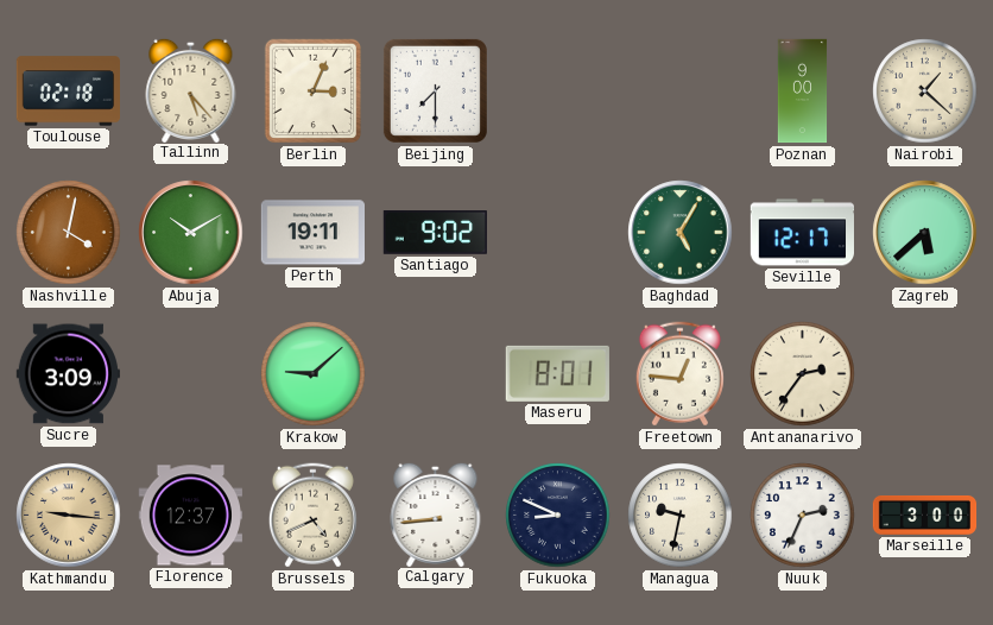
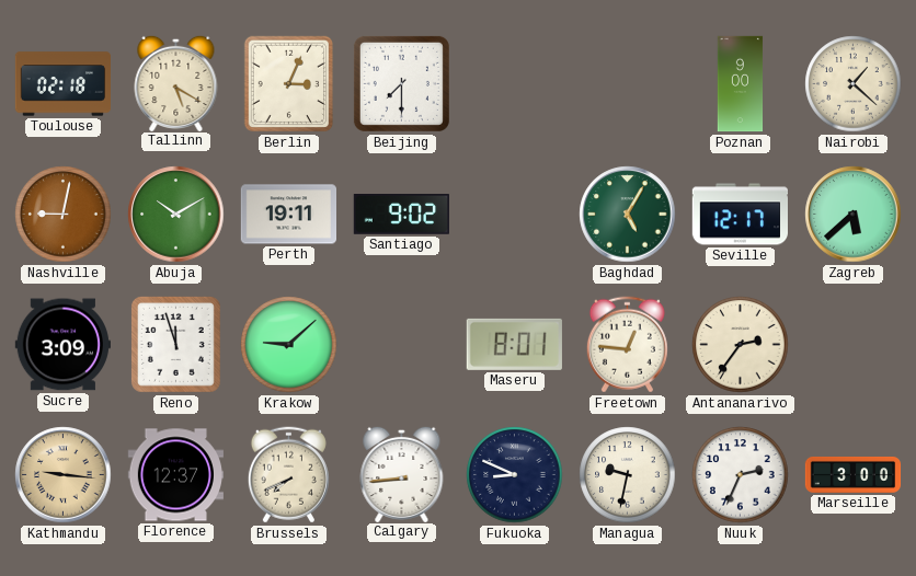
Tallinn: 5:23 -> 5:20 (176, 82)
Nashville: 4:02 -> 9:02 (64, 215)
Reno: none -> 11:57 (175, 344)
Brussels: 4:41 -> 7:41 (288, 475)
